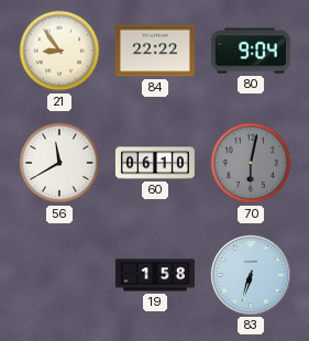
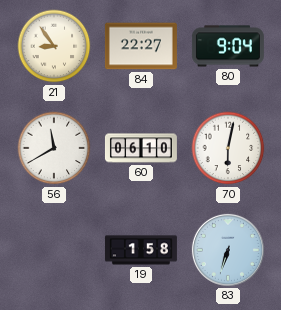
84: 22:22 -> 22:27 (141, 46)
70 dial: grey -> white (228, 148)
